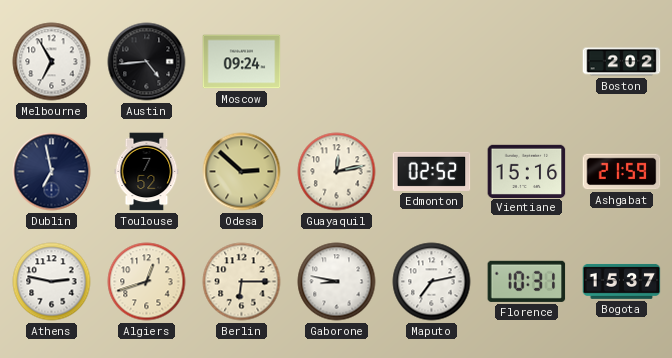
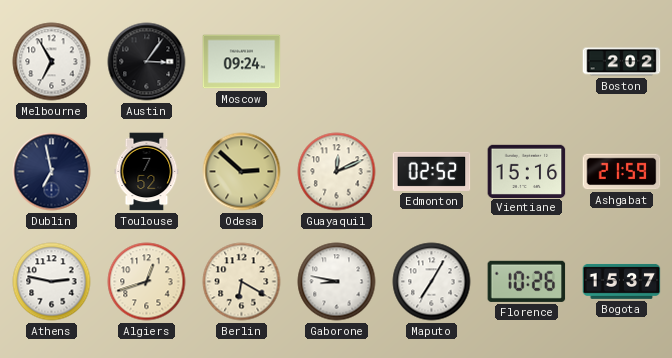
Austin: 4:44 -> 3:06 (147, 62)
Guayaquil: 12:13 -> 12:11 (337, 172)
Berlin: 6:15 -> 6:20 (242, 282)
Maputo: 7:13 -> 7:05 (432, 282)
Florence: 10:31 -> 10:26 (527, 281)
